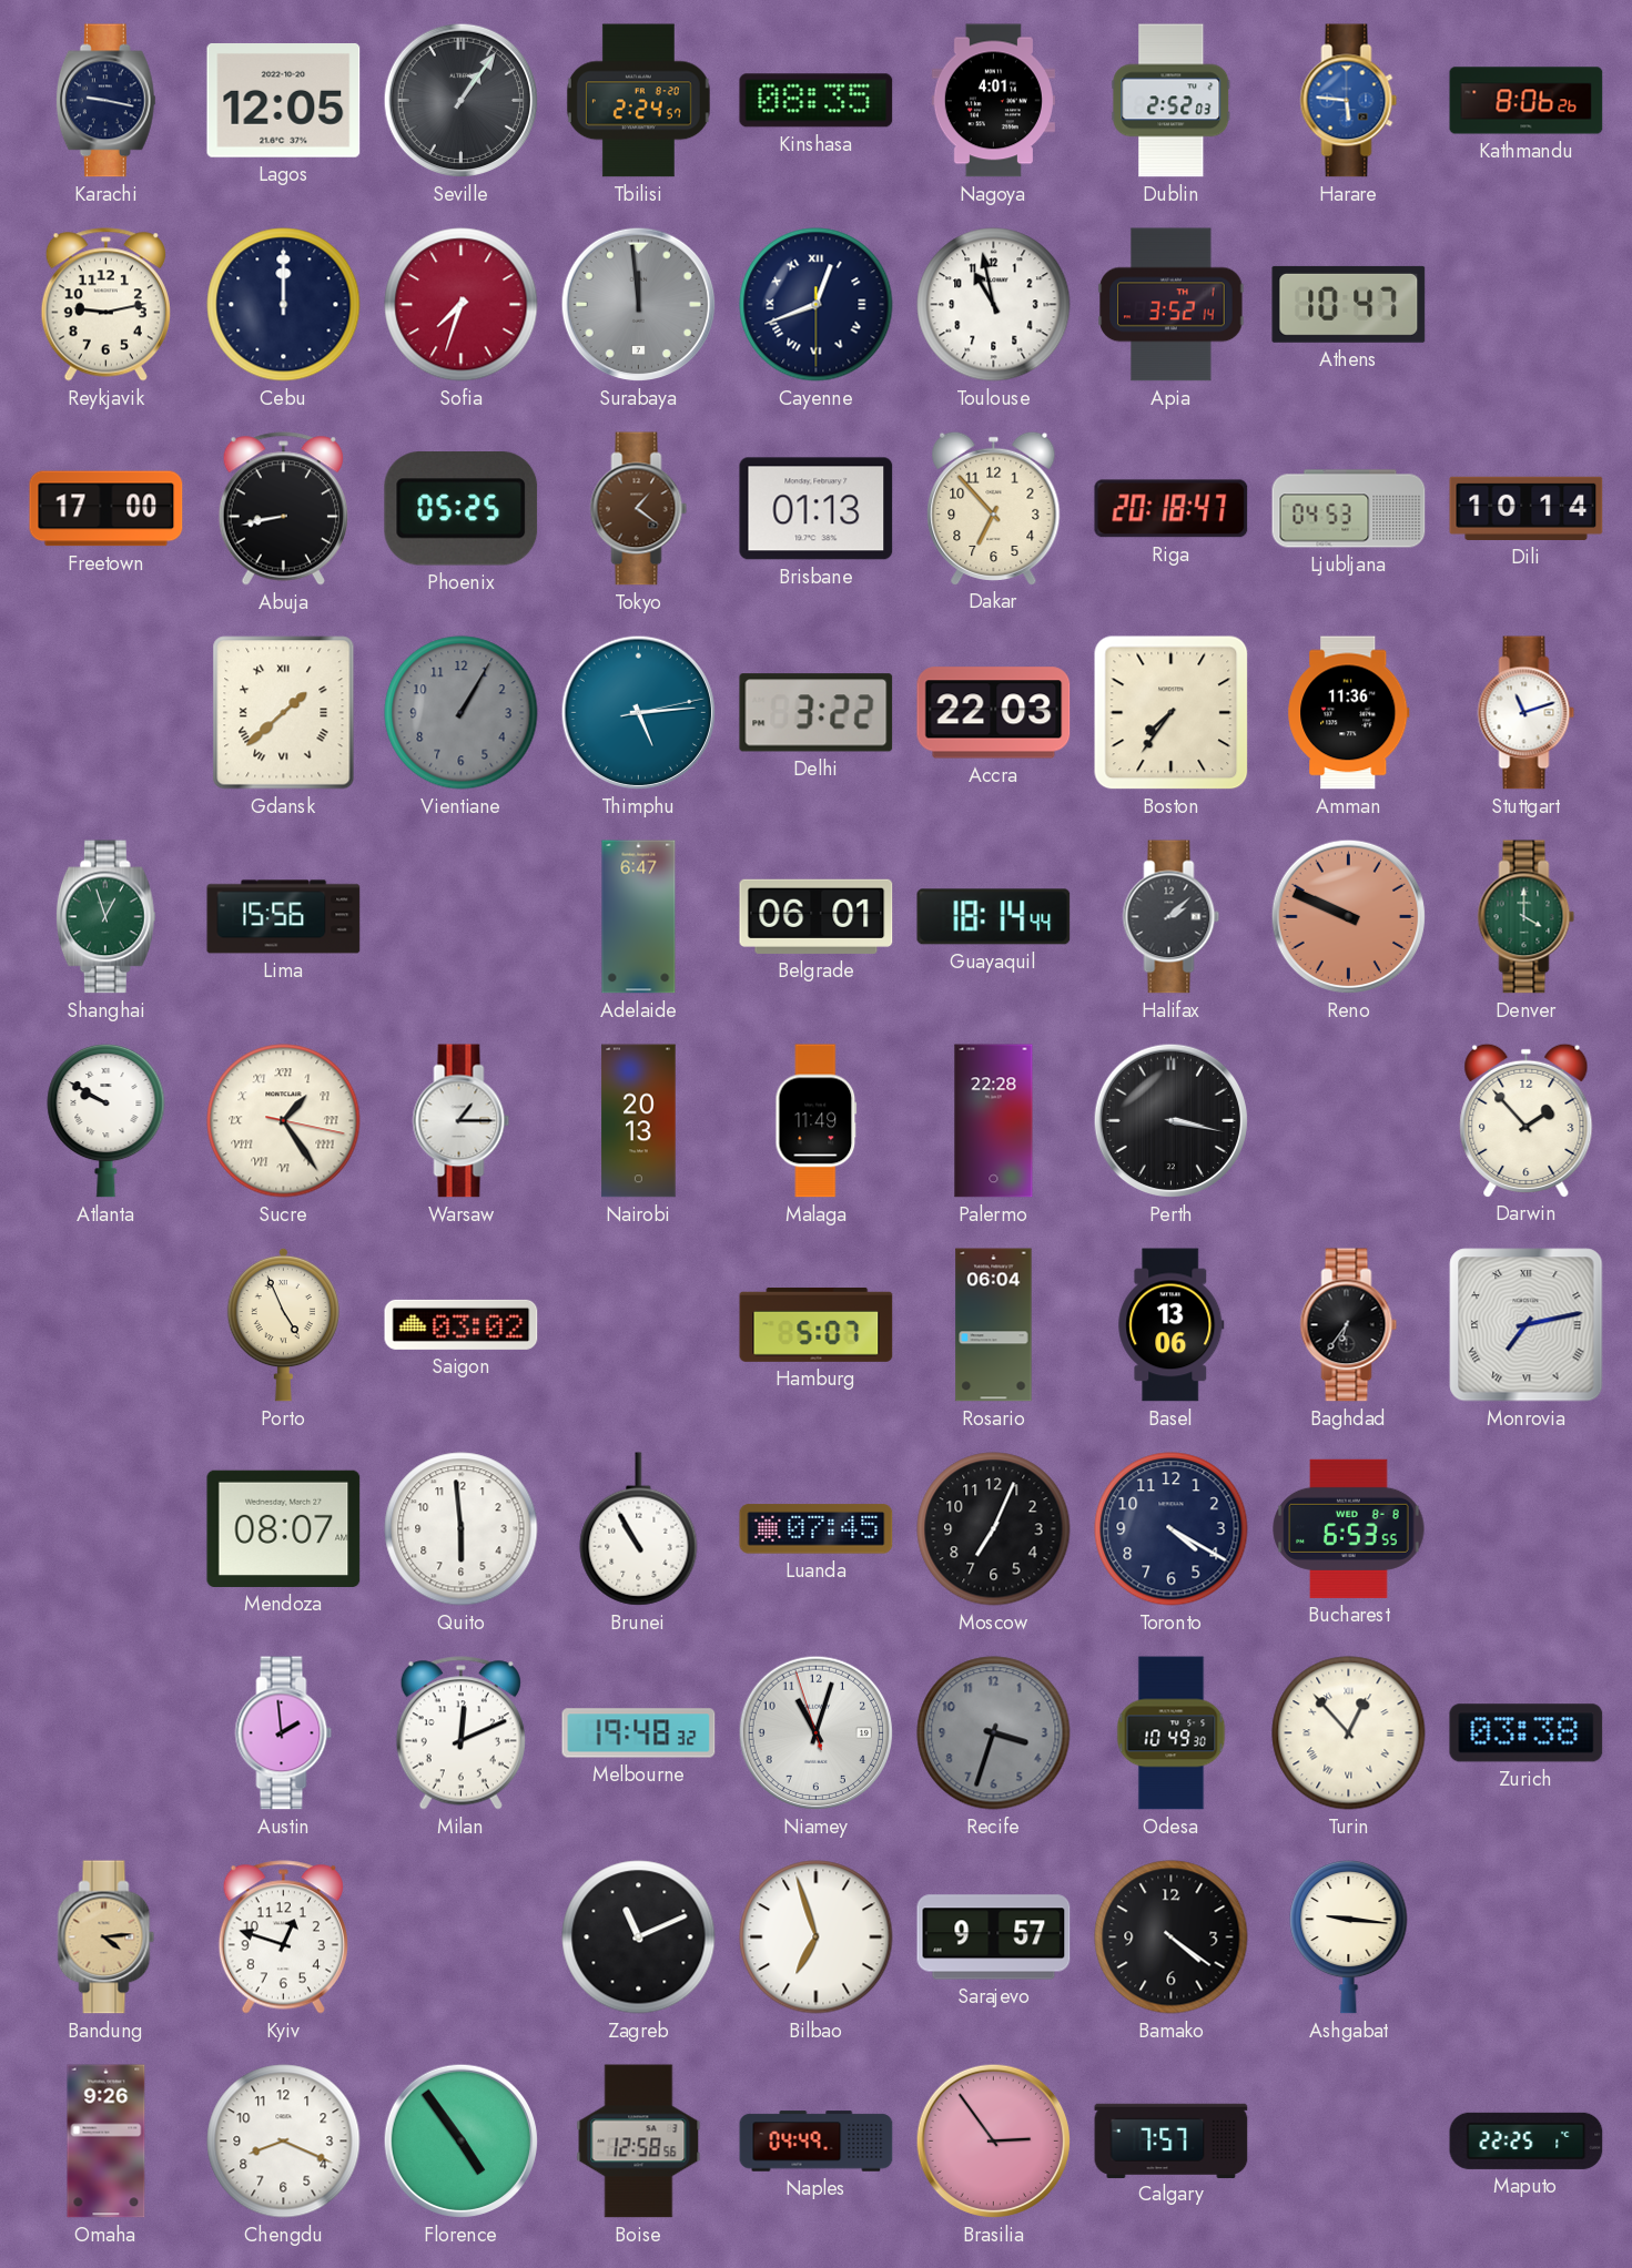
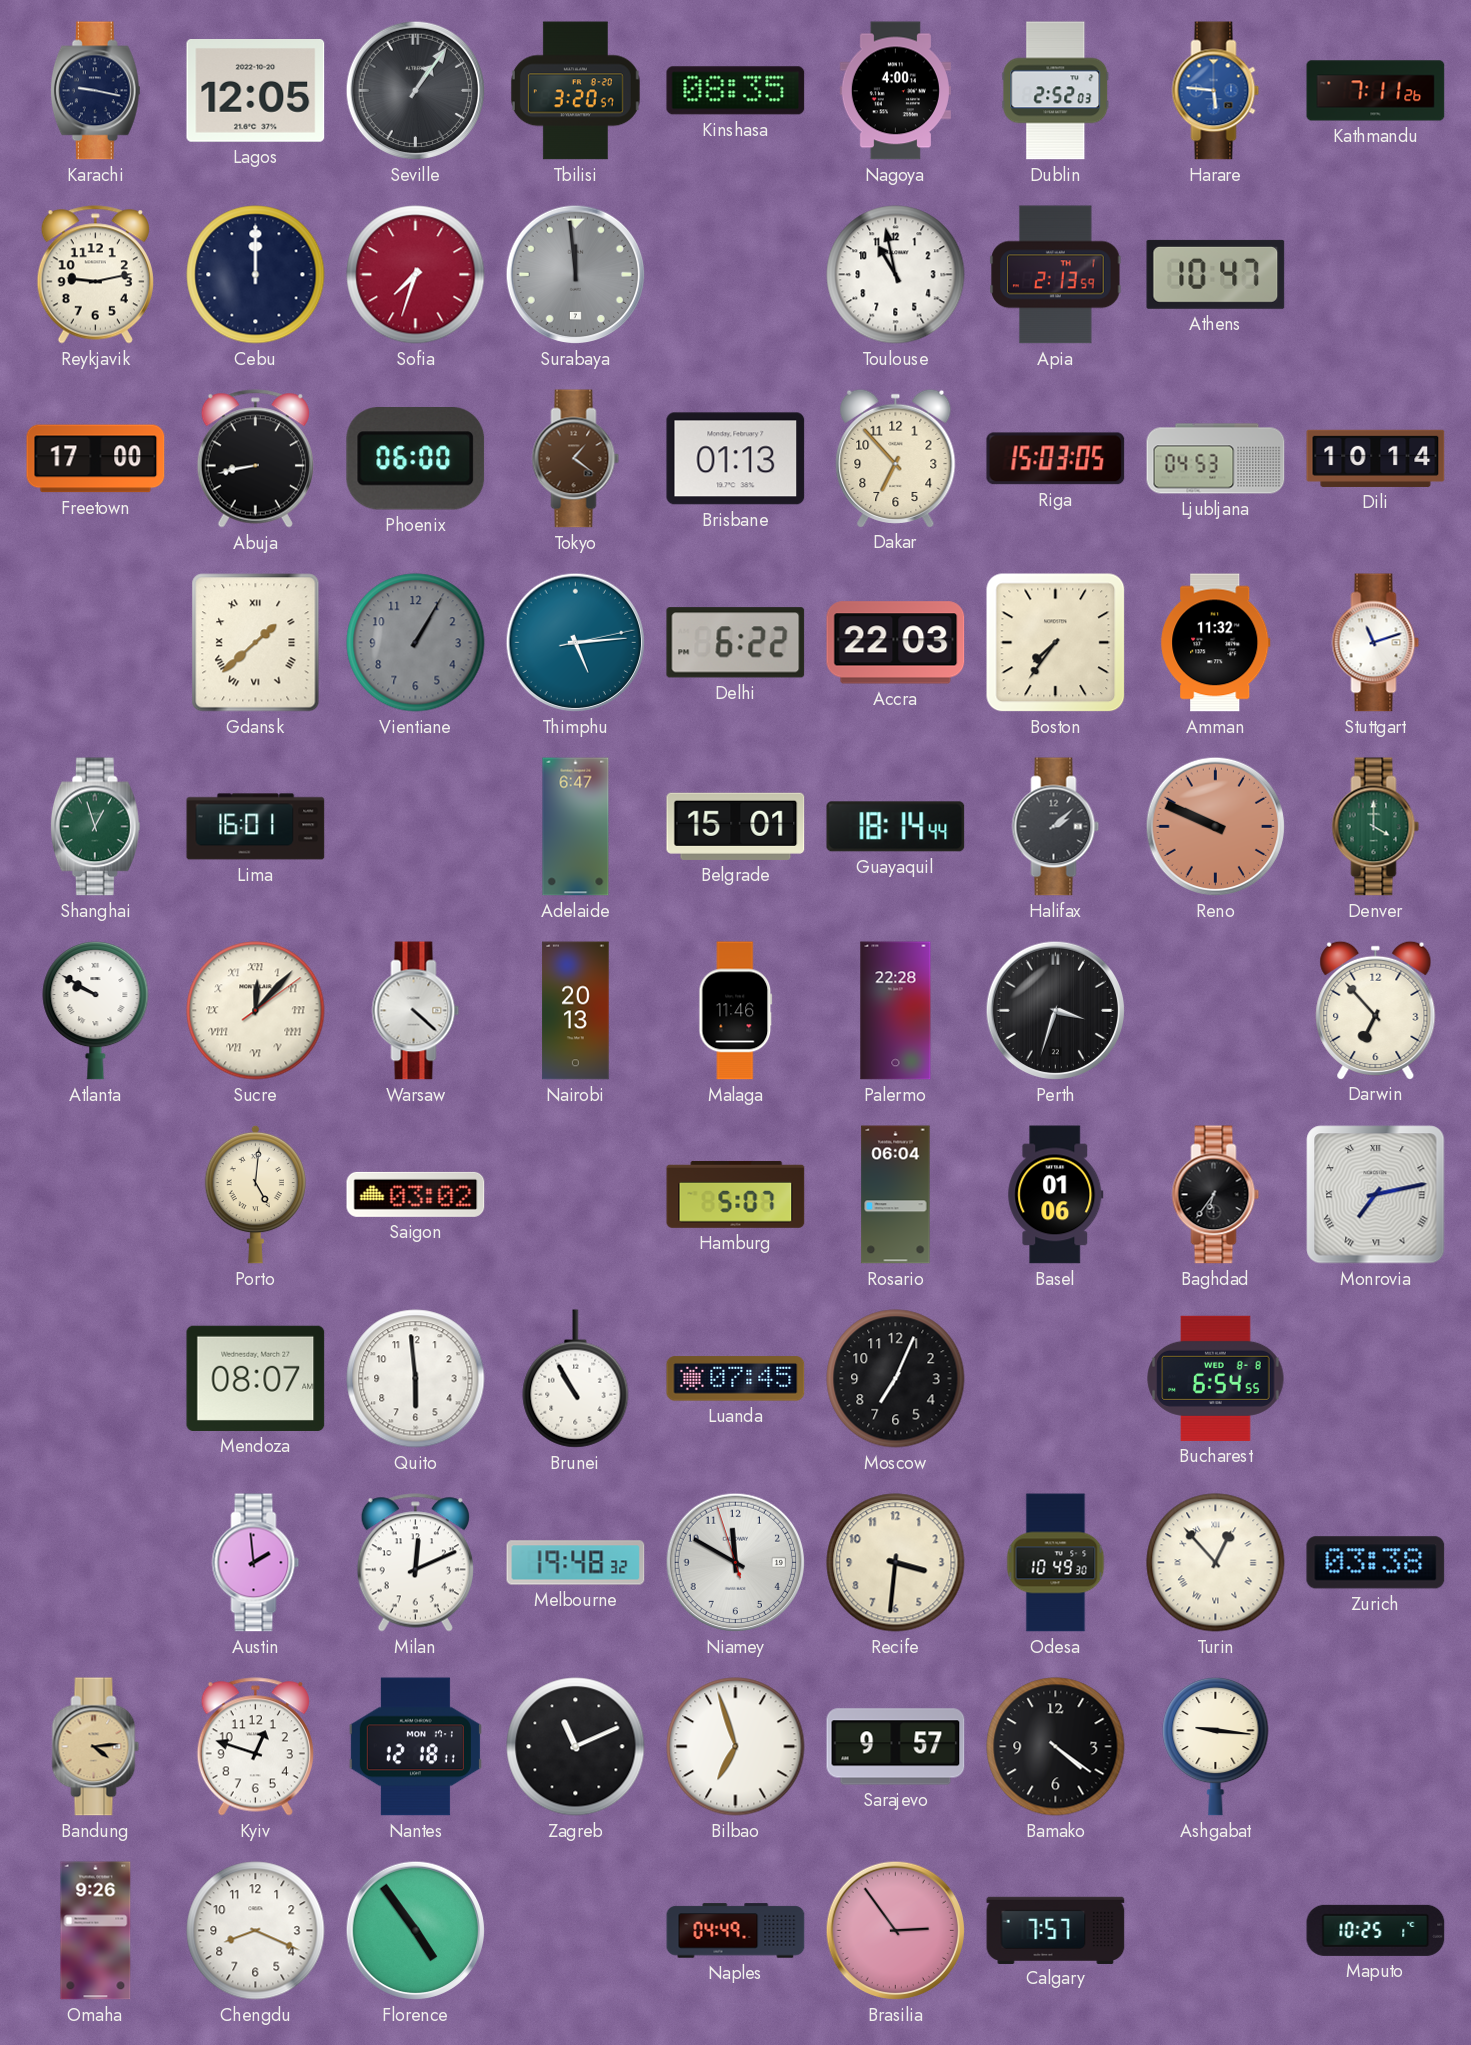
Tbilisi: 2:24 -> 3:20 (575, 91)
Nagoya: 4:01 -> 4:00 (895, 91)
Kathmandu: 8:06 -> 7:11 (1376, 91)
Cayenne: 12:41 -> none (817, 305)
Apia: 3:52 -> 2:13 (1056, 275)
Phoenix: 05:25 -> 06:00 (416, 459)
Riga: 20:18 -> 15:03 (1056, 459)
Delhi: 3:22 -> 6:22 (736, 643)
Amman: 11:36 -> 11:32 (1216, 643)
Lima: 15:56 -> 16:01 (256, 827)
Belgrade: 06:01 -> 15:01 (736, 826)
Sucre: 1:24 -> 12:07 (256, 1011)
Warsaw: 1:15 -> 4:22 (416, 1011)
Malaga: 11:49 -> 11:46 (736, 1011)
Perth: 3:17 -> 3:33 (1056, 1011)
Darwin: 1:53 -> 6:53 (1376, 1010)
Porto: 4:56 -> 5:01 (255, 1194)
Basel: 13:06 -> 01:06 (1056, 1195)
Toronto: 4:20 -> none (1172, 1529)
Bucharest: 6:53 -> 6:54 (1216, 1378)
Niamey: 11:02 -> 11:49 (736, 1563)
Recife: 3:33 -> 3:31 (896, 1563)
Recife dial: grey -> cream (896, 1563)
Nantes: none -> 12:18 (415, 1747)
Boise: 12:58 -> none (639, 2142)
Maputo: 22:25 -> 10:25 (1376, 1930)
